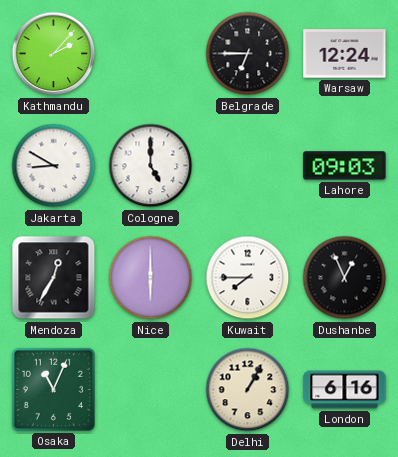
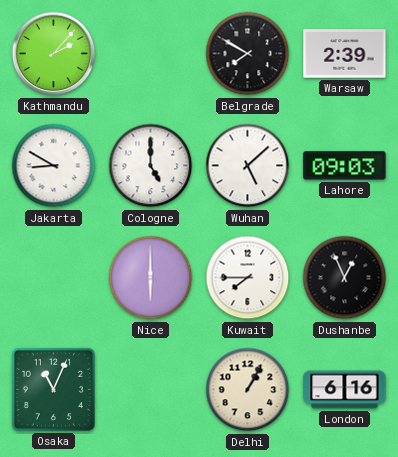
Belgrade: 6:45 -> 7:50 (248, 54)
Warsaw: 12:24 -> 2:39 (345, 54)
Wuhan: none -> 5:08 (248, 166)
Mendoza: 12:35 -> none (54, 278)
